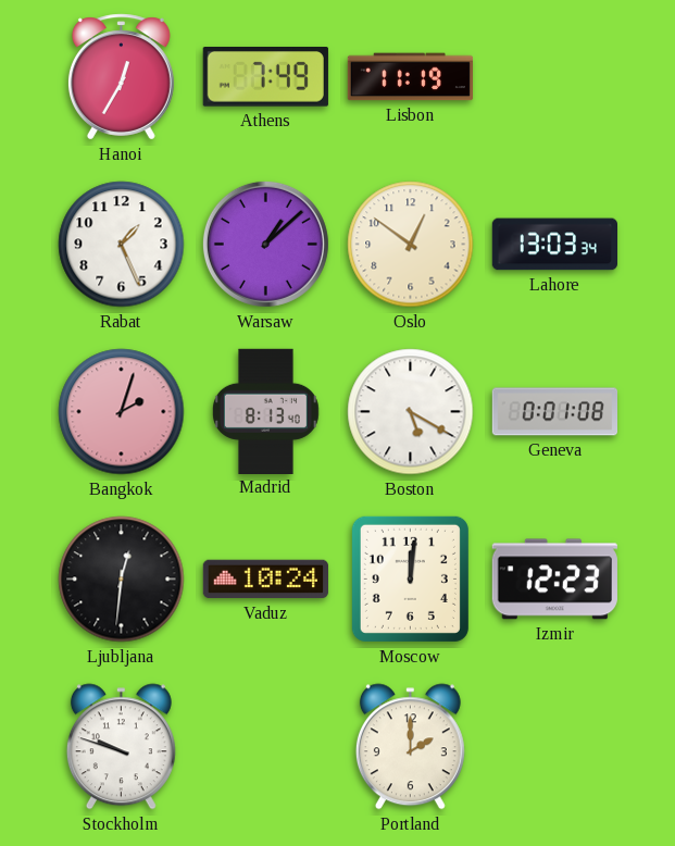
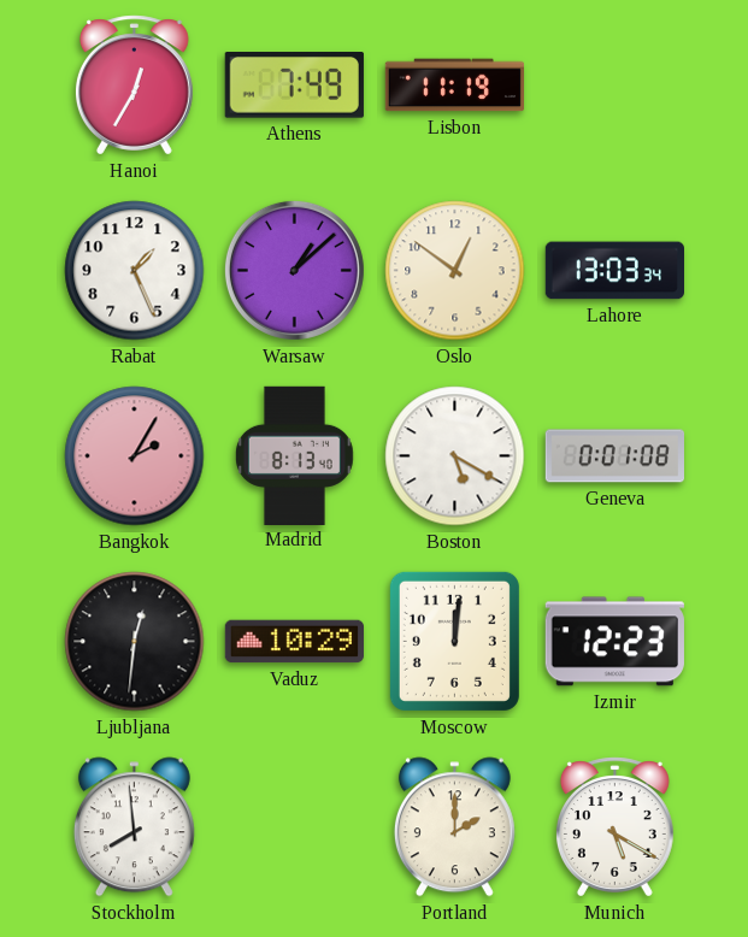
Bangkok: 2:03 -> 2:05 (135, 456)
Vaduz: 10:24 -> 10:29 (294, 642)
Stockholm: 9:48 -> 7:59 (134, 827)
Munich: none -> 5:20 (614, 827)
